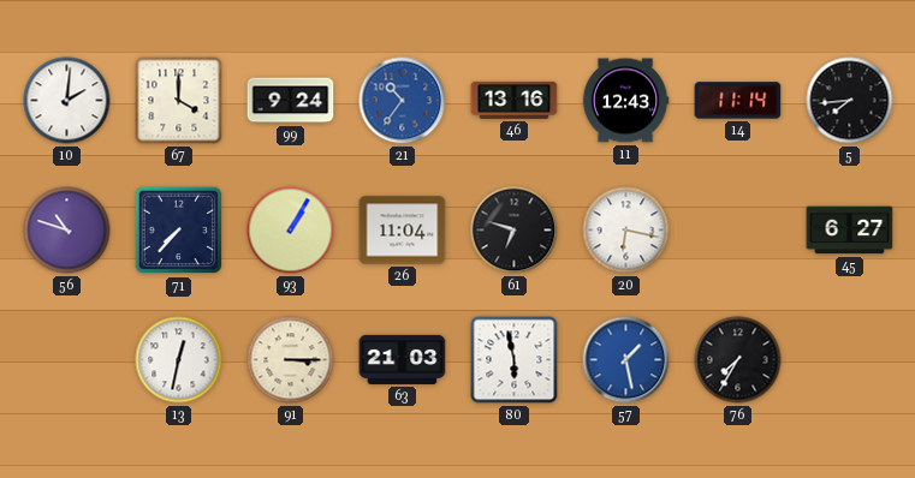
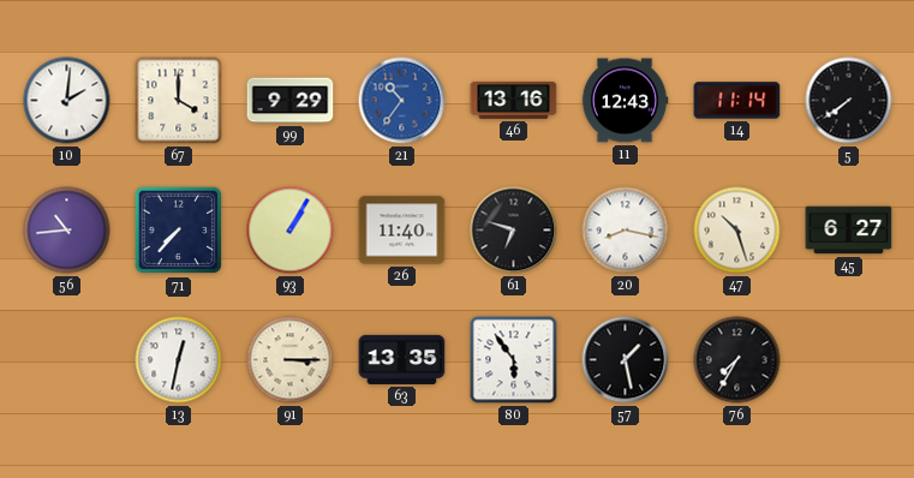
99: 9:24 -> 9:29 (291, 101)
5: 7:44 -> 7:39 (849, 101)
56: 10:48 -> 10:44 (67, 231)
26: 11:04 -> 11:40 (402, 231)
20: 6:17 -> 8:17 (626, 231)
47: none -> 10:27 (737, 231)
63: 21:03 -> 13:35 (402, 359)
80: 5:58 -> 5:54 (514, 360)
57 dial: blue -> black (626, 360)
